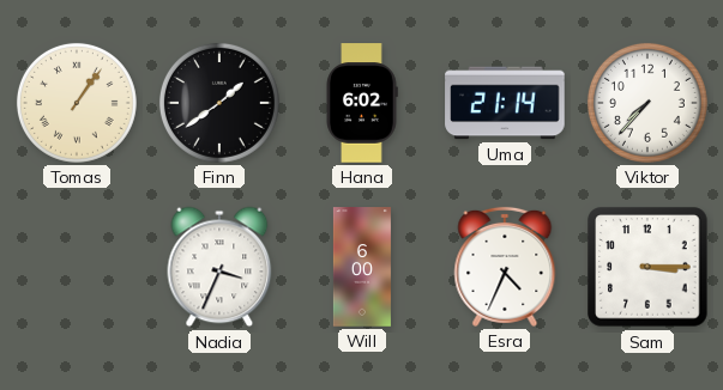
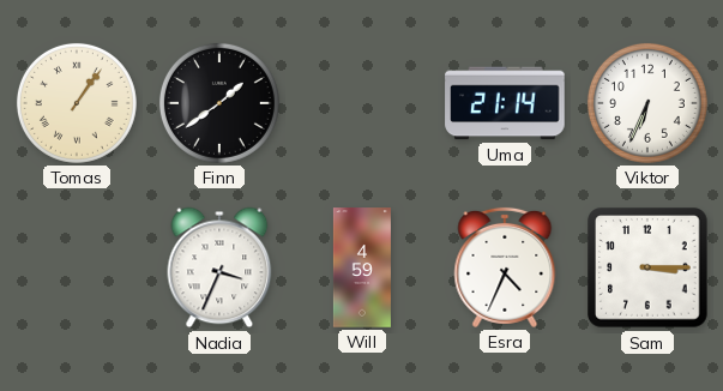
Hana: 6:02 -> none (362, 103)
Viktor: 7:37 -> 6:34 (647, 103)
Will: 6:00 -> 4:59 (362, 267)
